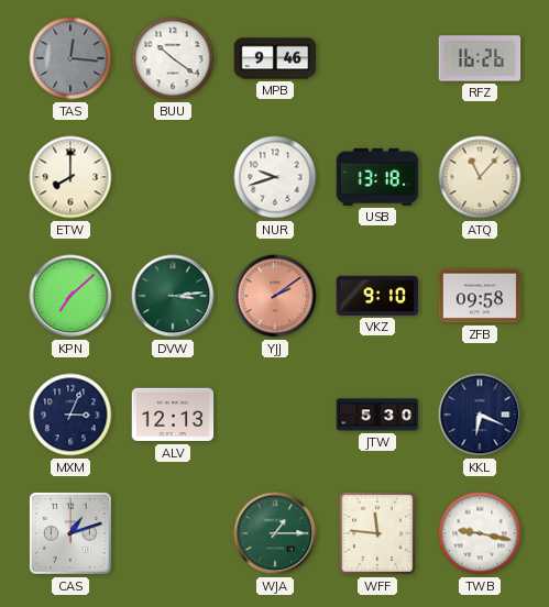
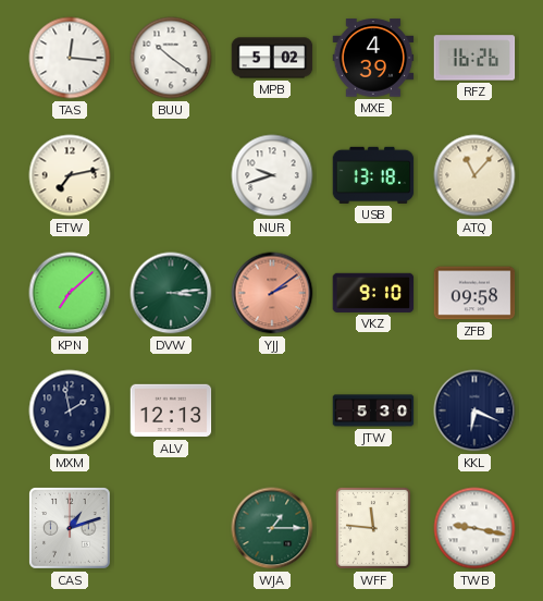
TAS dial: grey -> white (70, 58)
MPB: 9:46 -> 5:02 (272, 58)
MXE: none -> 4:39 (373, 58)
ETW: 8:00 -> 7:13 (70, 175)
MXM: 3:04 -> 1:58 (70, 410)
